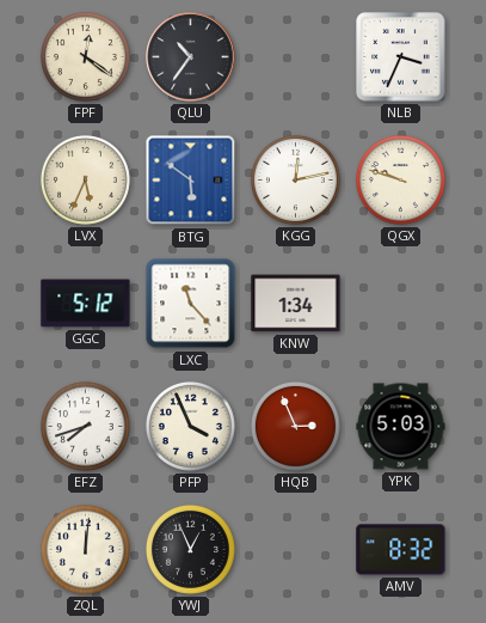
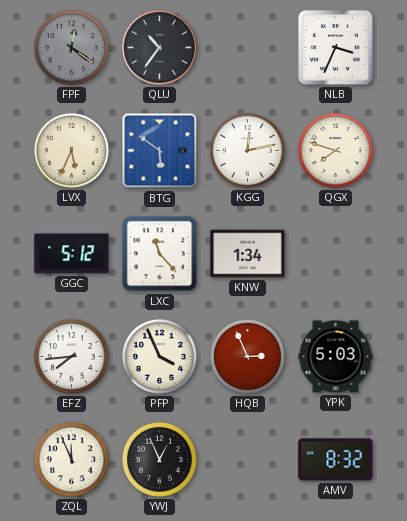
FPF dial: cream -> grey (71, 47)
QGX: 9:48 -> 7:48 (335, 150)
EFZ: 7:42 -> 7:44 (71, 356)
ZQL: 12:01 -> 11:56 (71, 459)
